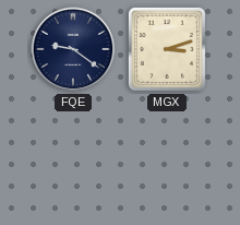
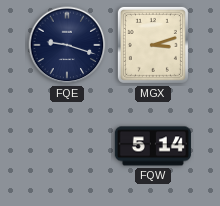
FQE: 9:21 -> 9:18 (67, 45)
FQW: none -> 5:14 (153, 146)
